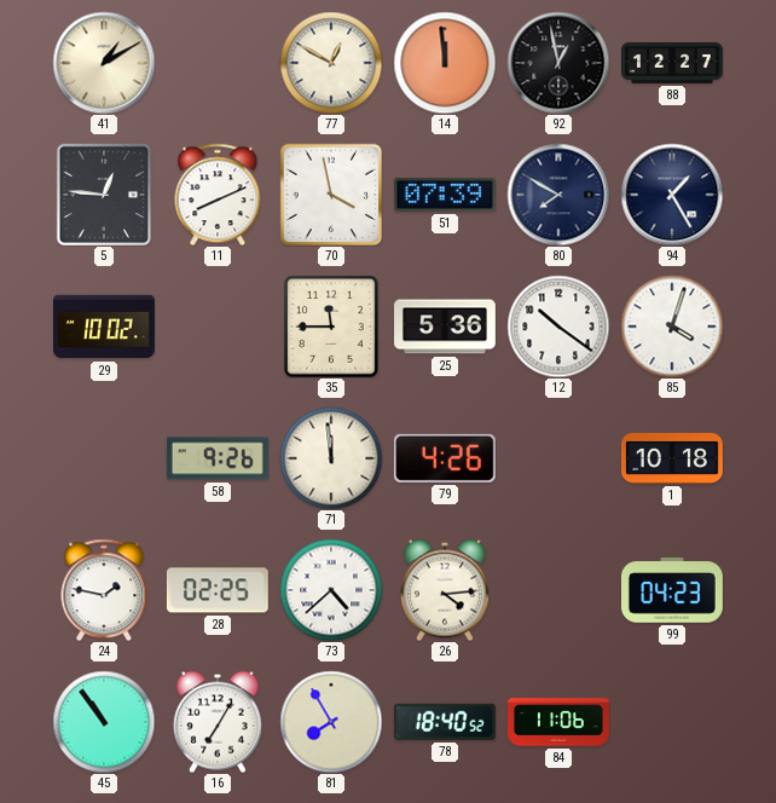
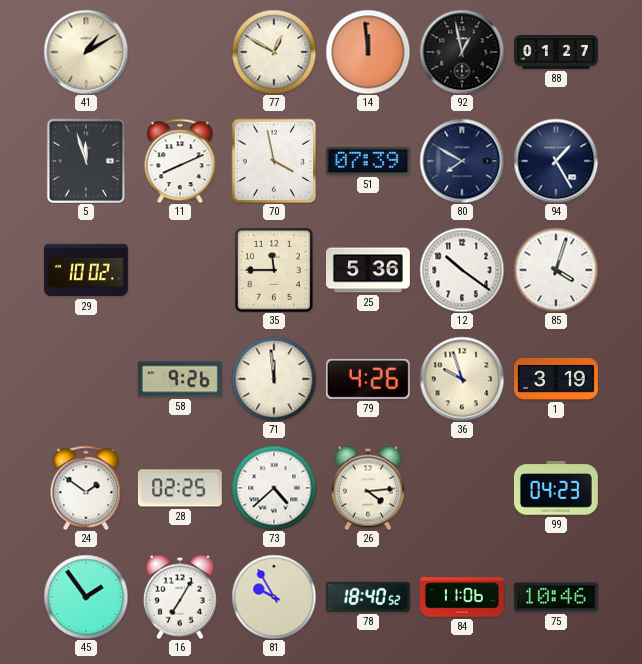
88: 12:27 -> 01:27 (557, 52)
5: 12:46 -> 11:57 (85, 160)
36: none -> 9:57 (462, 379)
1: 10:18 -> 3:19 (557, 379)
24: 1:47 -> 1:51 (86, 488)
45: 10:54 -> 1:54 (86, 597)
81: 7:55 -> 9:55 (274, 597)
75: none -> 10:46 (556, 597)
